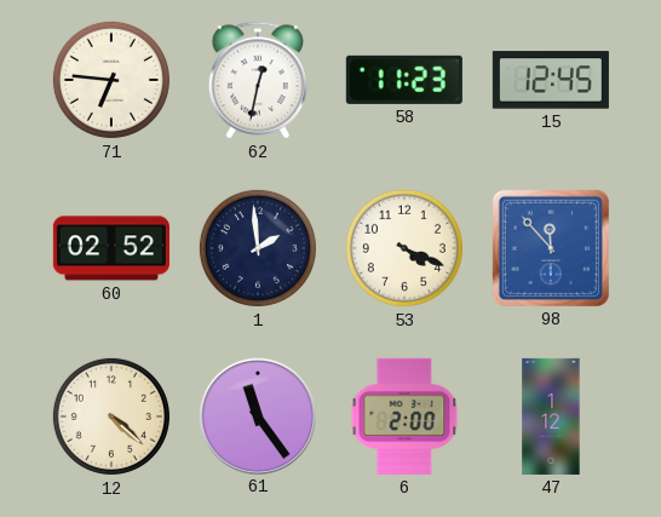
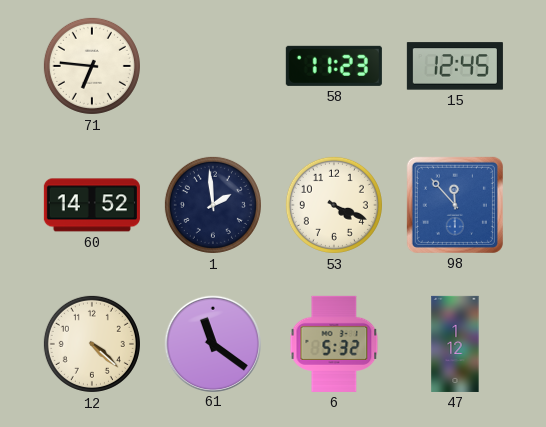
62: 12:32 -> none (257, 80)
60: 02:52 -> 14:52 (92, 205)
61: 11:24 -> 11:21 (212, 343)
6: 2:00 -> 5:32 (334, 344)
